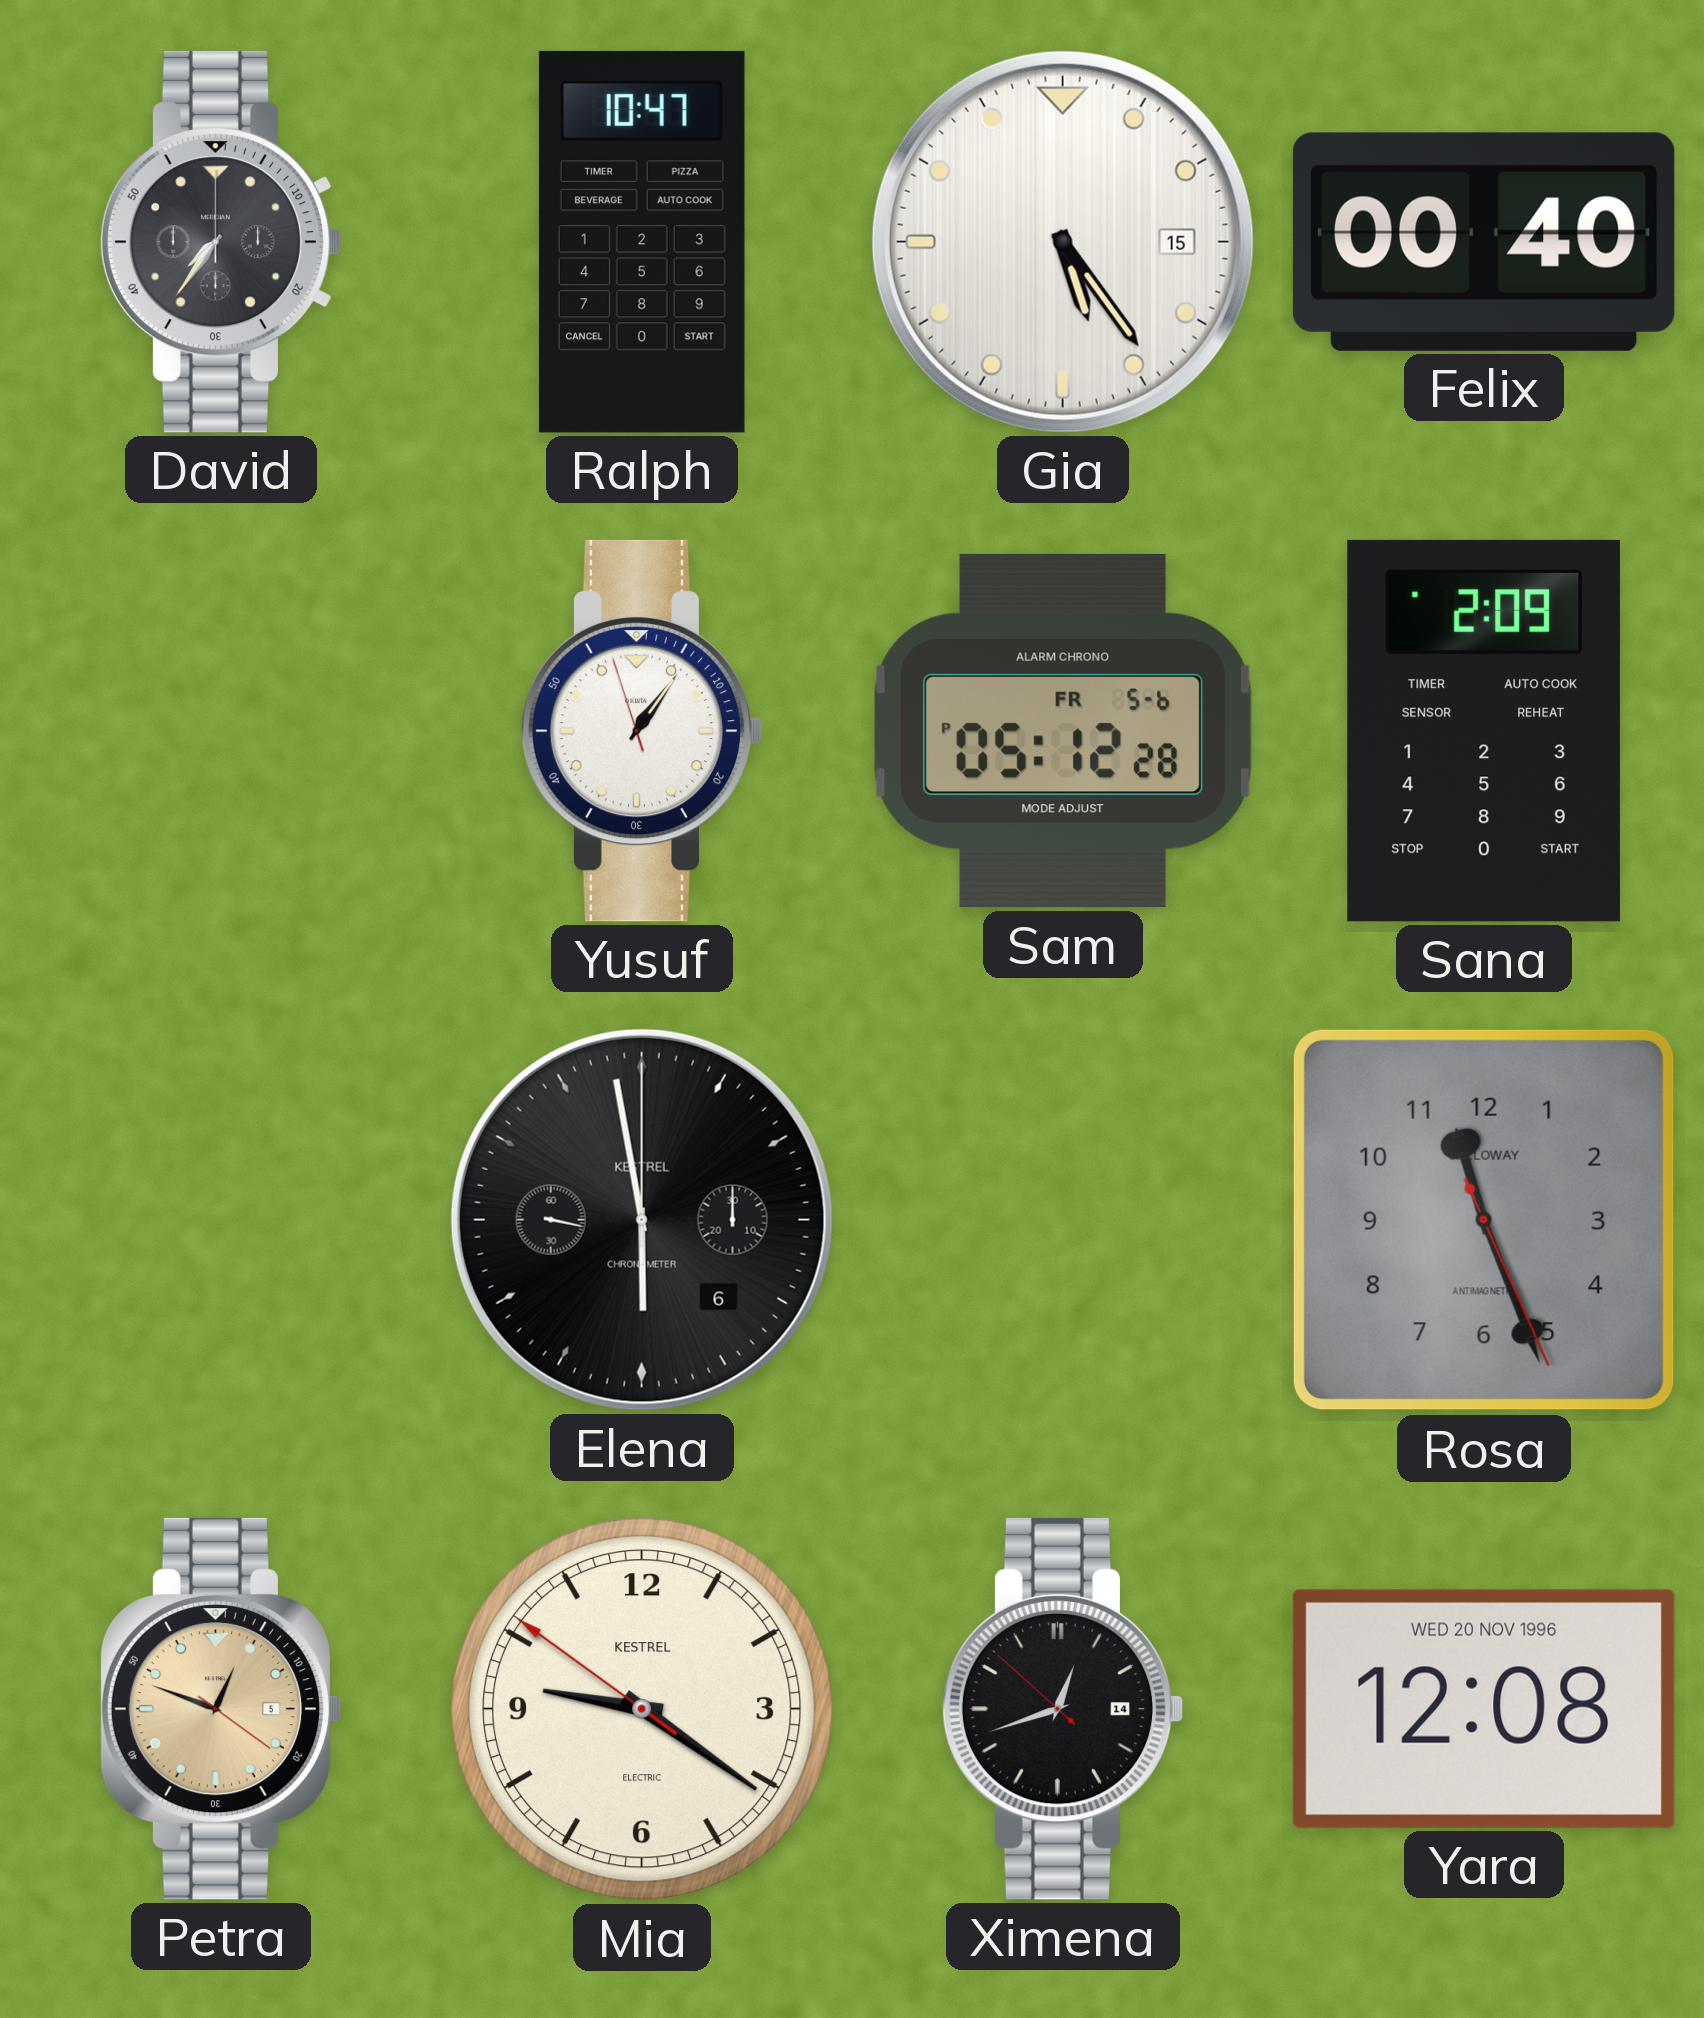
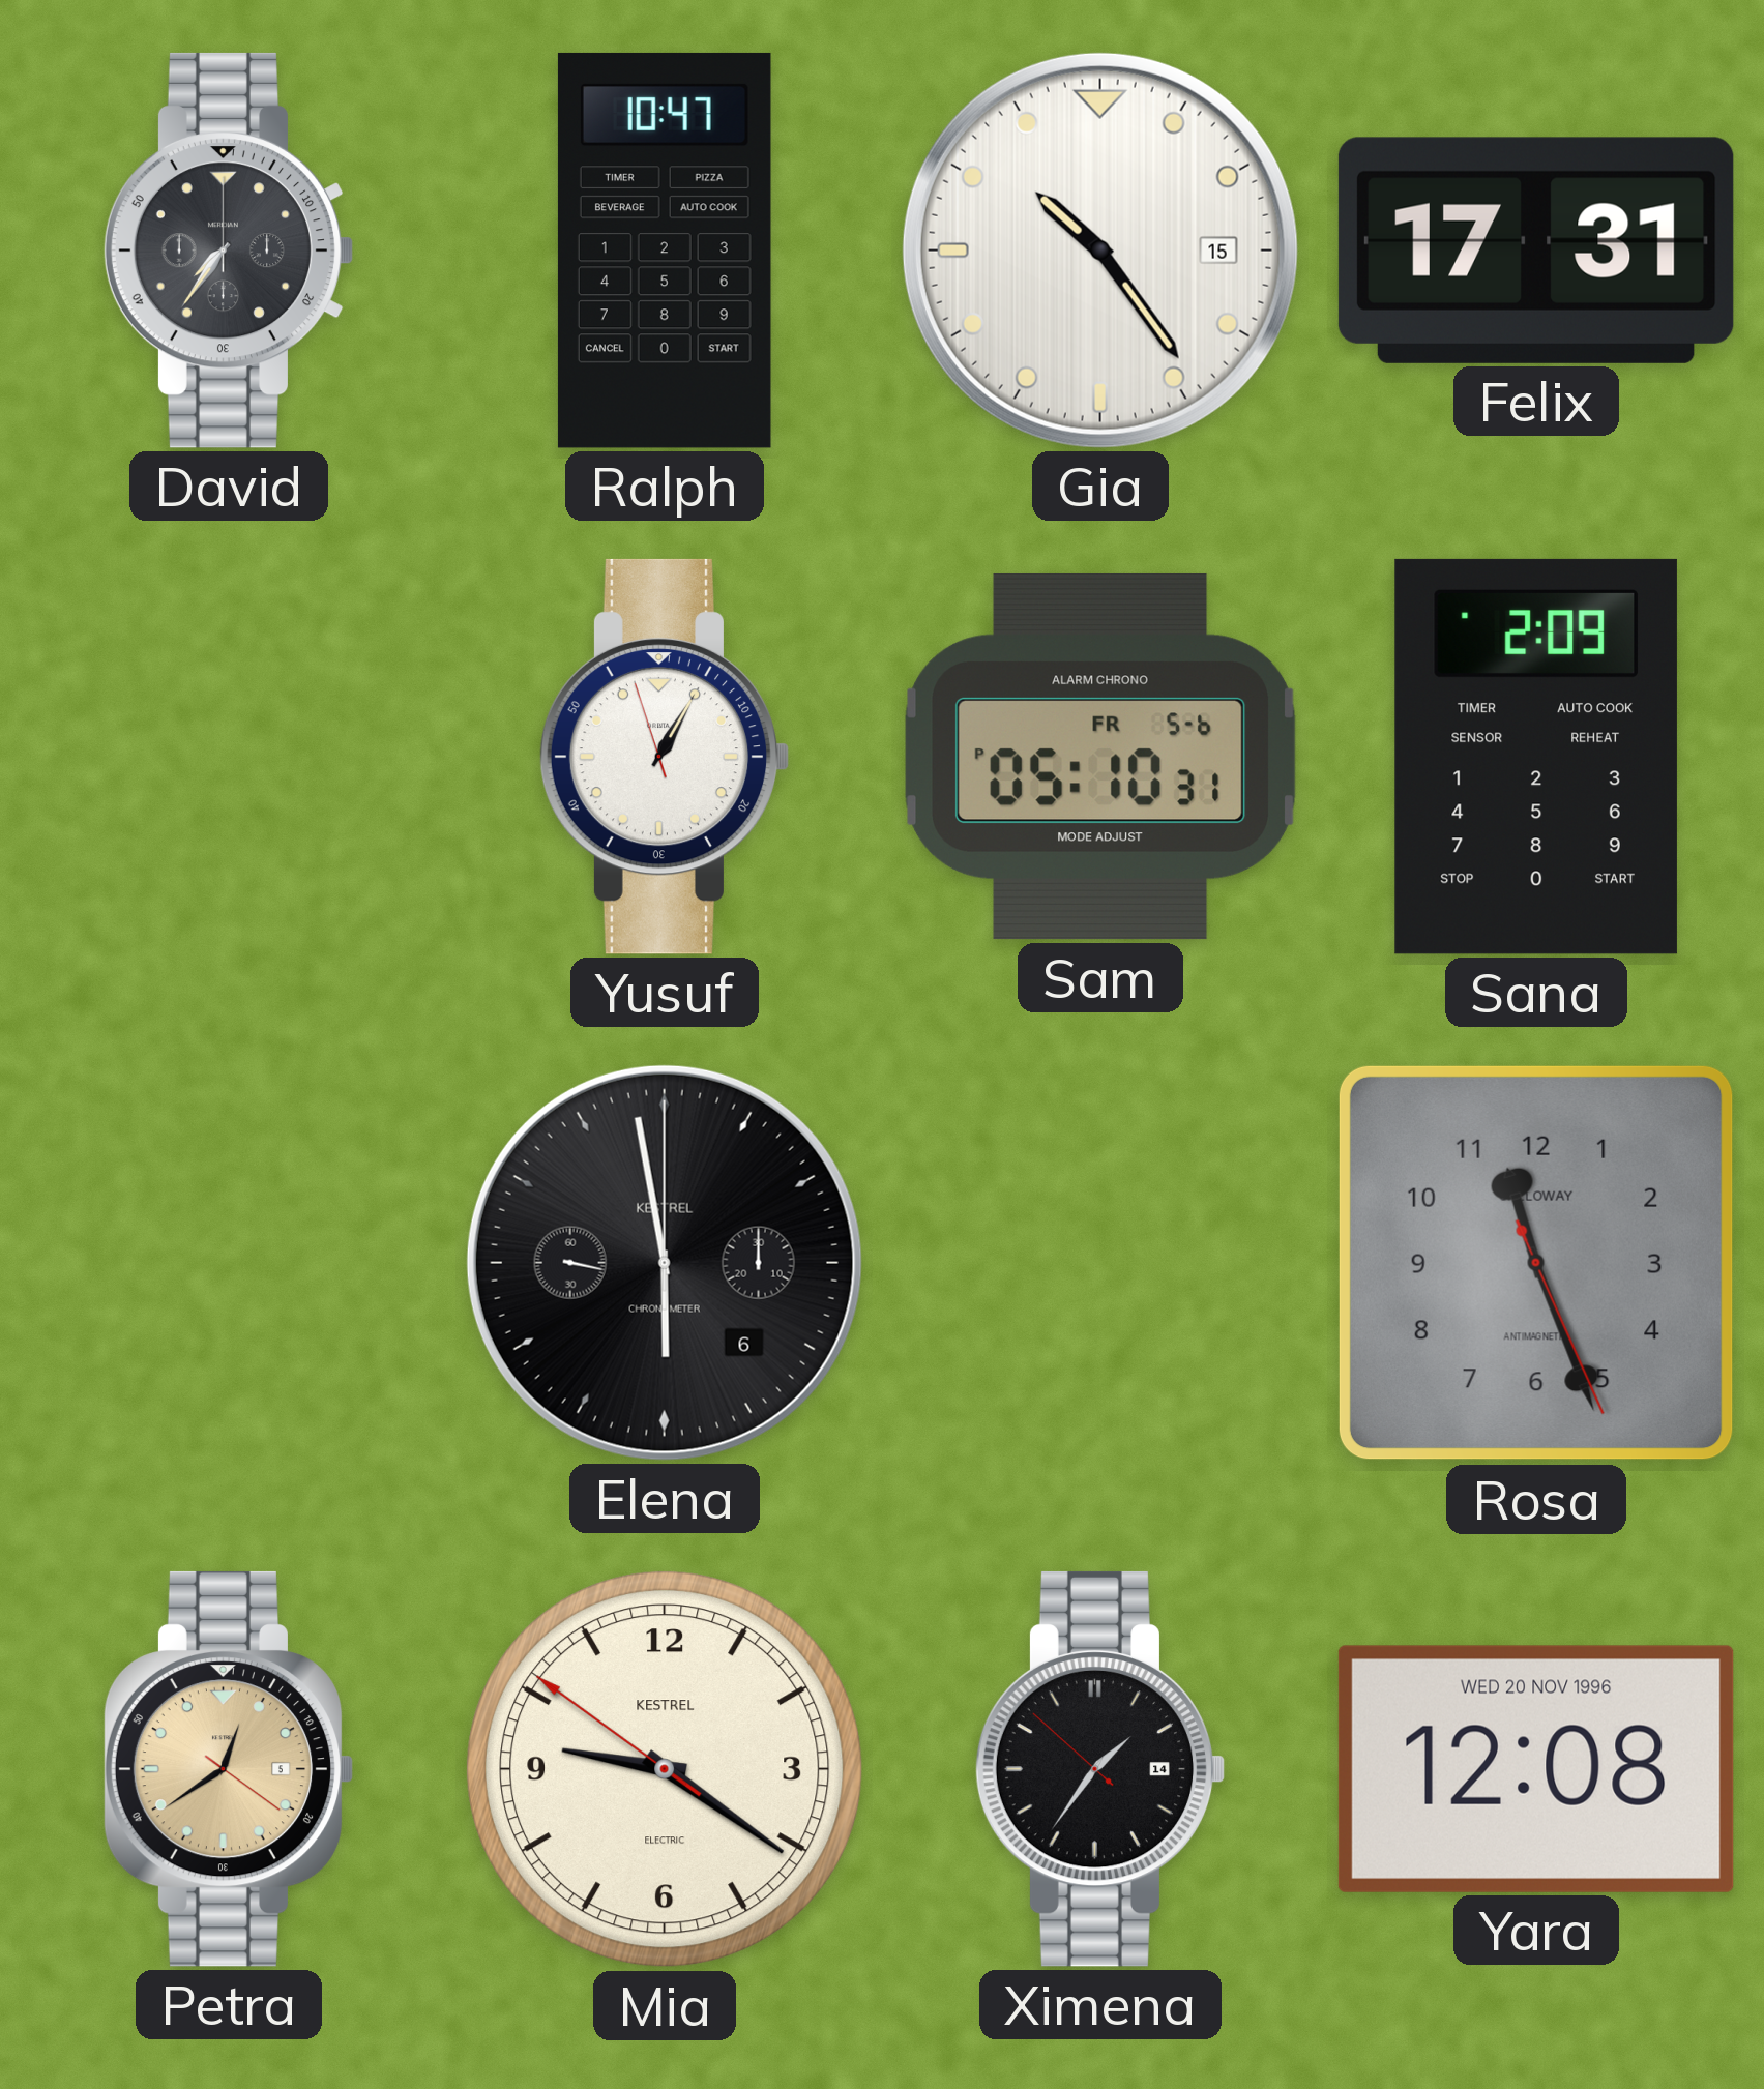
Gia: 5:24 -> 10:24 (1100, 251)
Felix: 00:40 -> 17:31 (1536, 251)
Yusuf: 1:05 -> 1:04 (665, 757)
Sam: 05:12 -> 05:10 (1100, 757)
Petra: 12:48 -> 12:39 (229, 1769)
Ximena: 12:41 -> 1:35 (1100, 1769)
